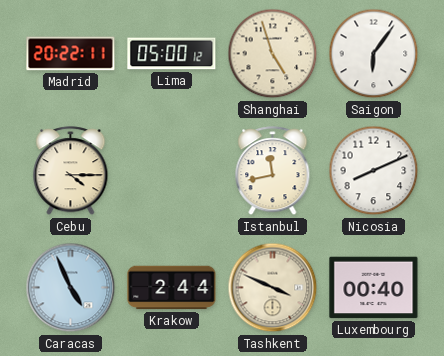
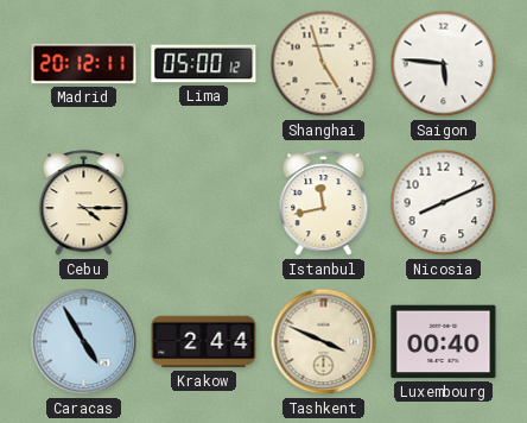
Madrid: 20:22 -> 20:12 (84, 64)
Saigon: 6:06 -> 5:46 (444, 64)
Caracas: 4:56 -> 4:55 (84, 342)
